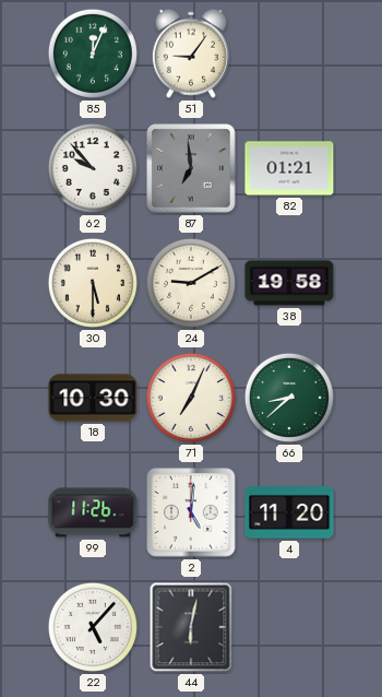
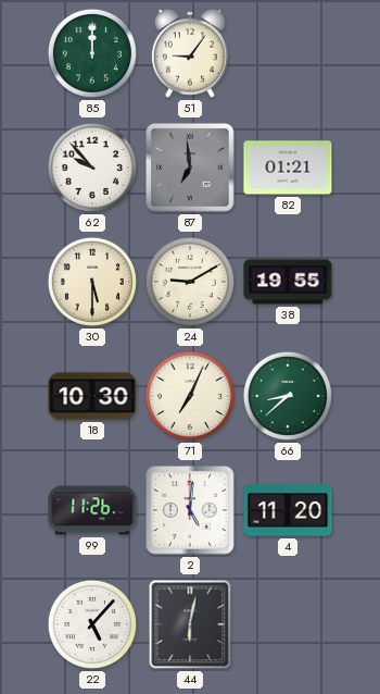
85: 12:04 -> 12:00 (92, 53)
38: 19:58 -> 19:55 (288, 282)
